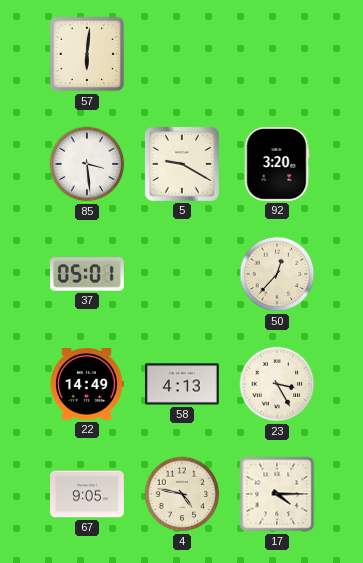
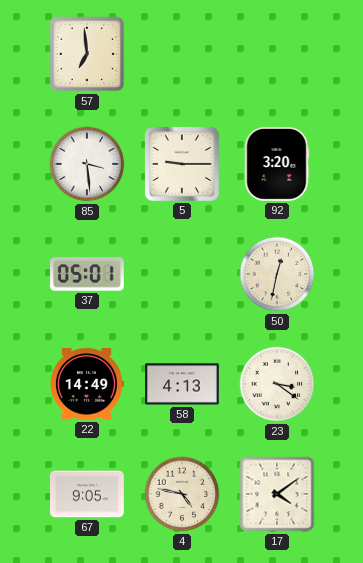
57: 6:01 -> 6:59 (87, 54)
5: 9:20 -> 9:15 (182, 164)
50: 12:37 -> 12:32 (277, 274)
23: 3:25 -> 3:21 (277, 384)
17: 4:15 -> 4:09 (277, 494)
